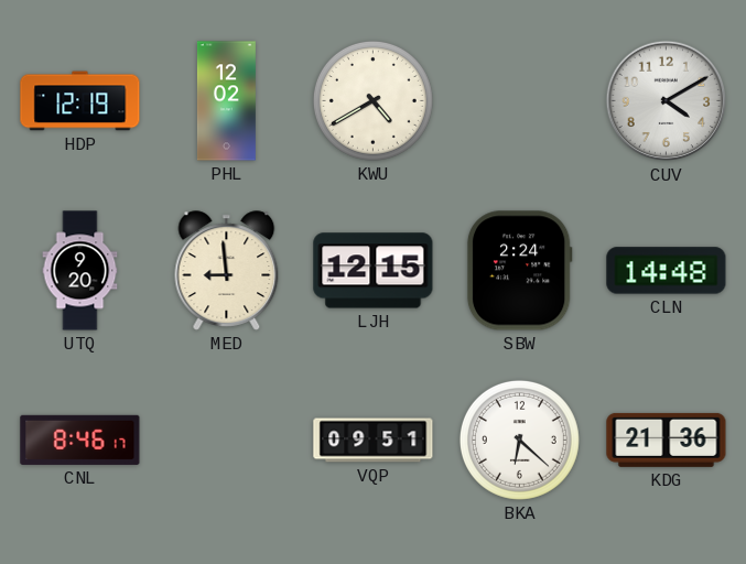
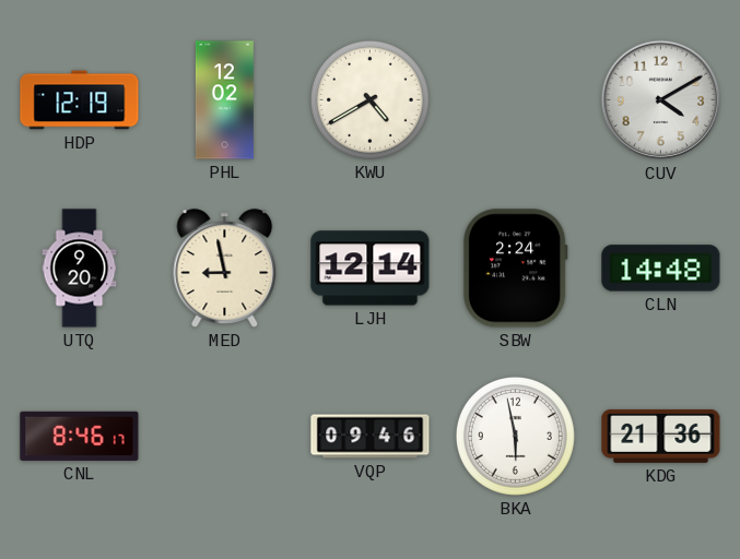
MED: 8:59 -> 8:58 (225, 269)
LJH: 12:15 -> 12:14 (371, 269)
VQP: 09:51 -> 09:46 (371, 437)
BKA: 6:22 -> 5:58 (515, 436)
